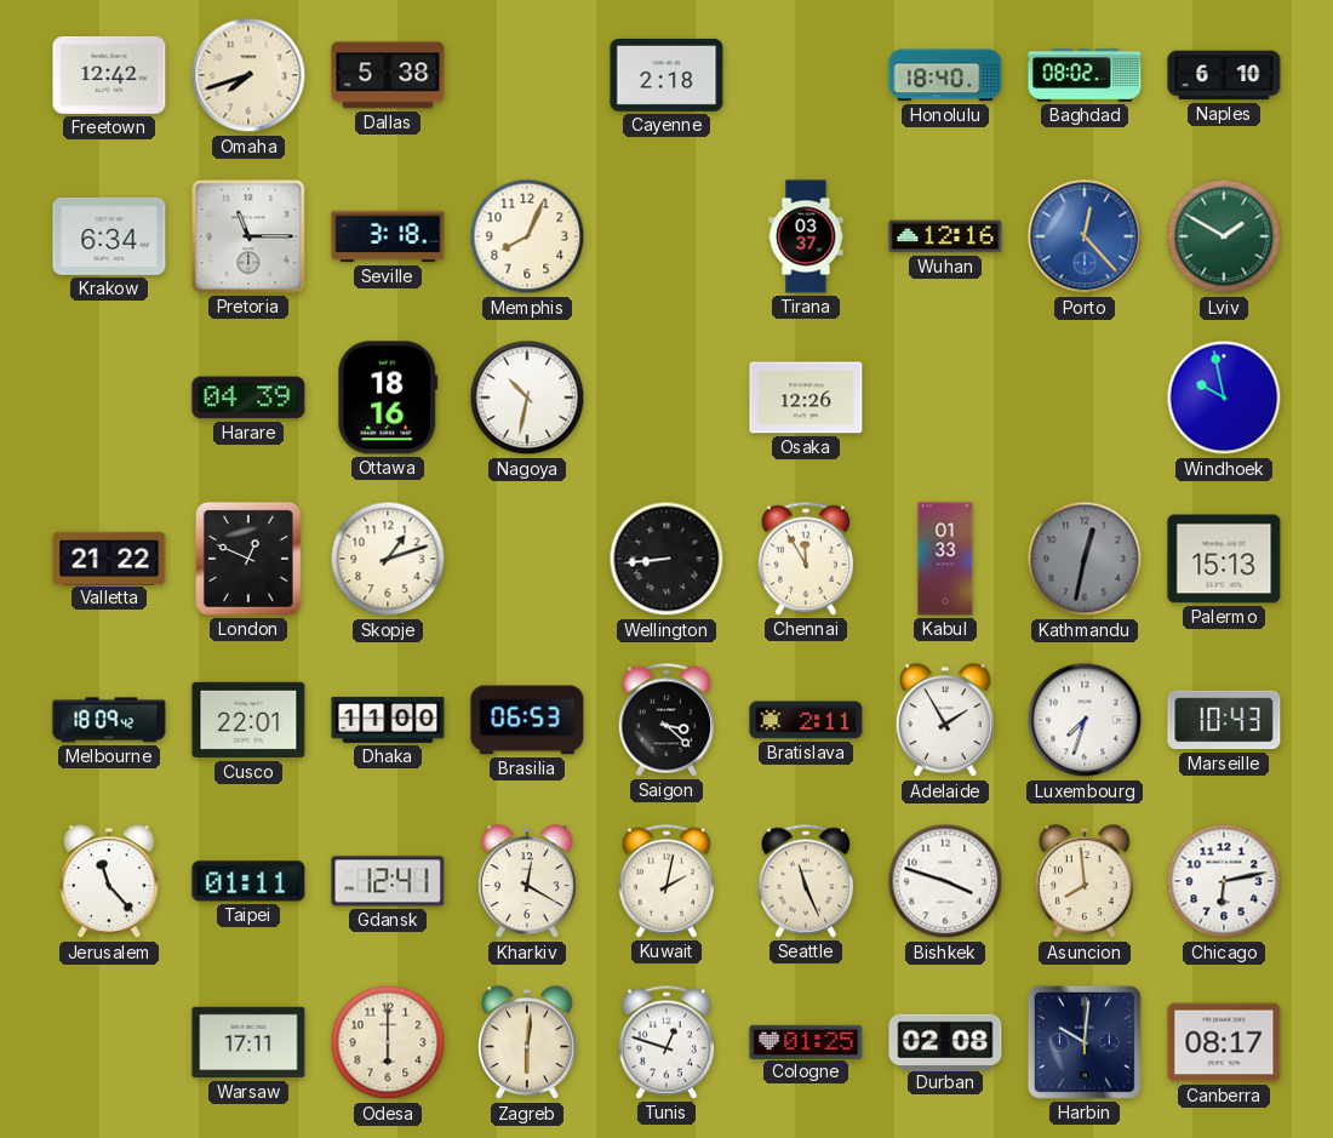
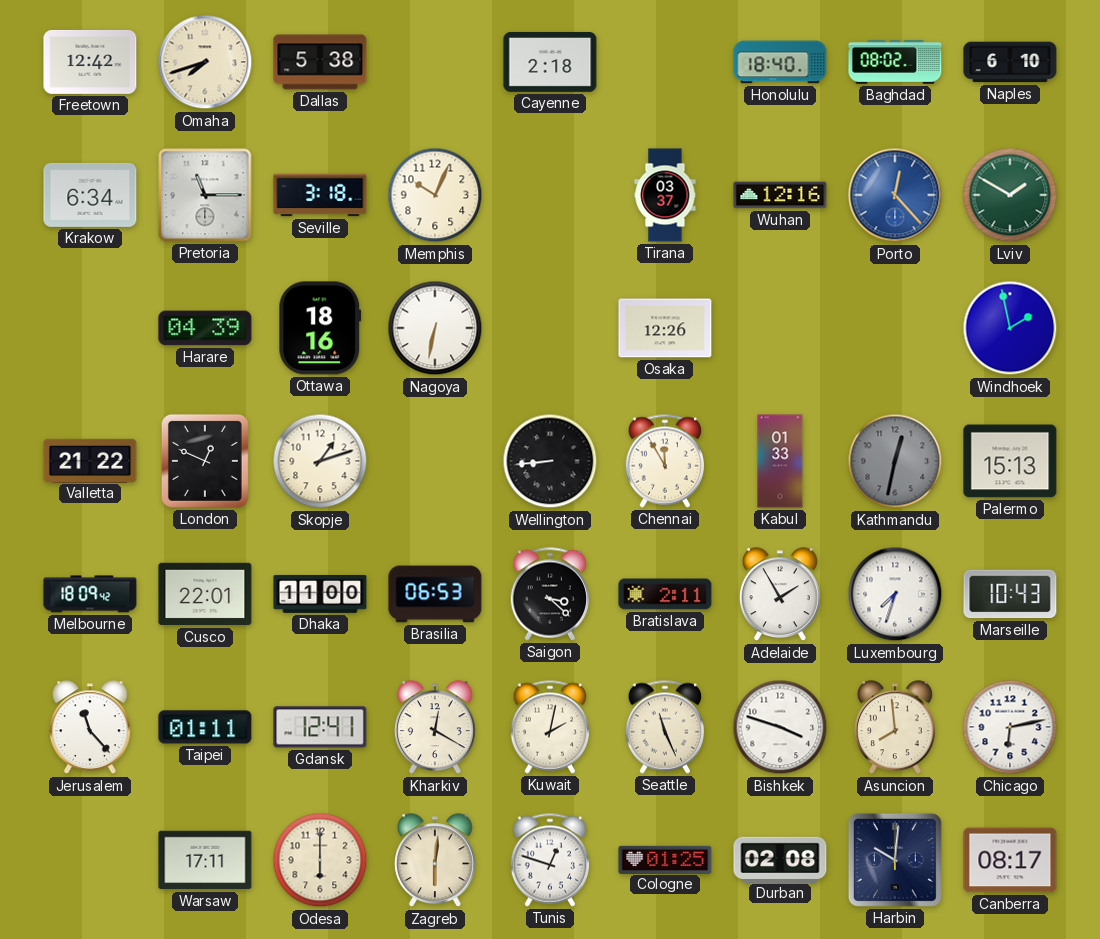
Memphis: 8:04 -> 10:04 (435, 195)
Nagoya: 10:32 -> 6:32 (435, 328)
Windhoek: 9:58 -> 1:58 (1010, 328)
